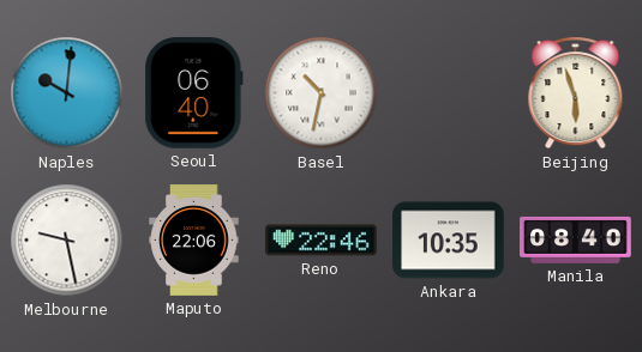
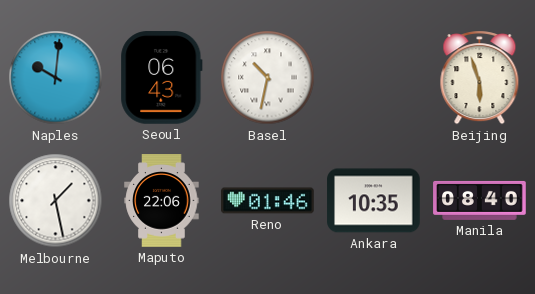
Seoul: 06:40 -> 06:43 (162, 78)
Melbourne: 9:28 -> 1:28 (56, 201)
Reno: 22:46 -> 01:46 (268, 201)
